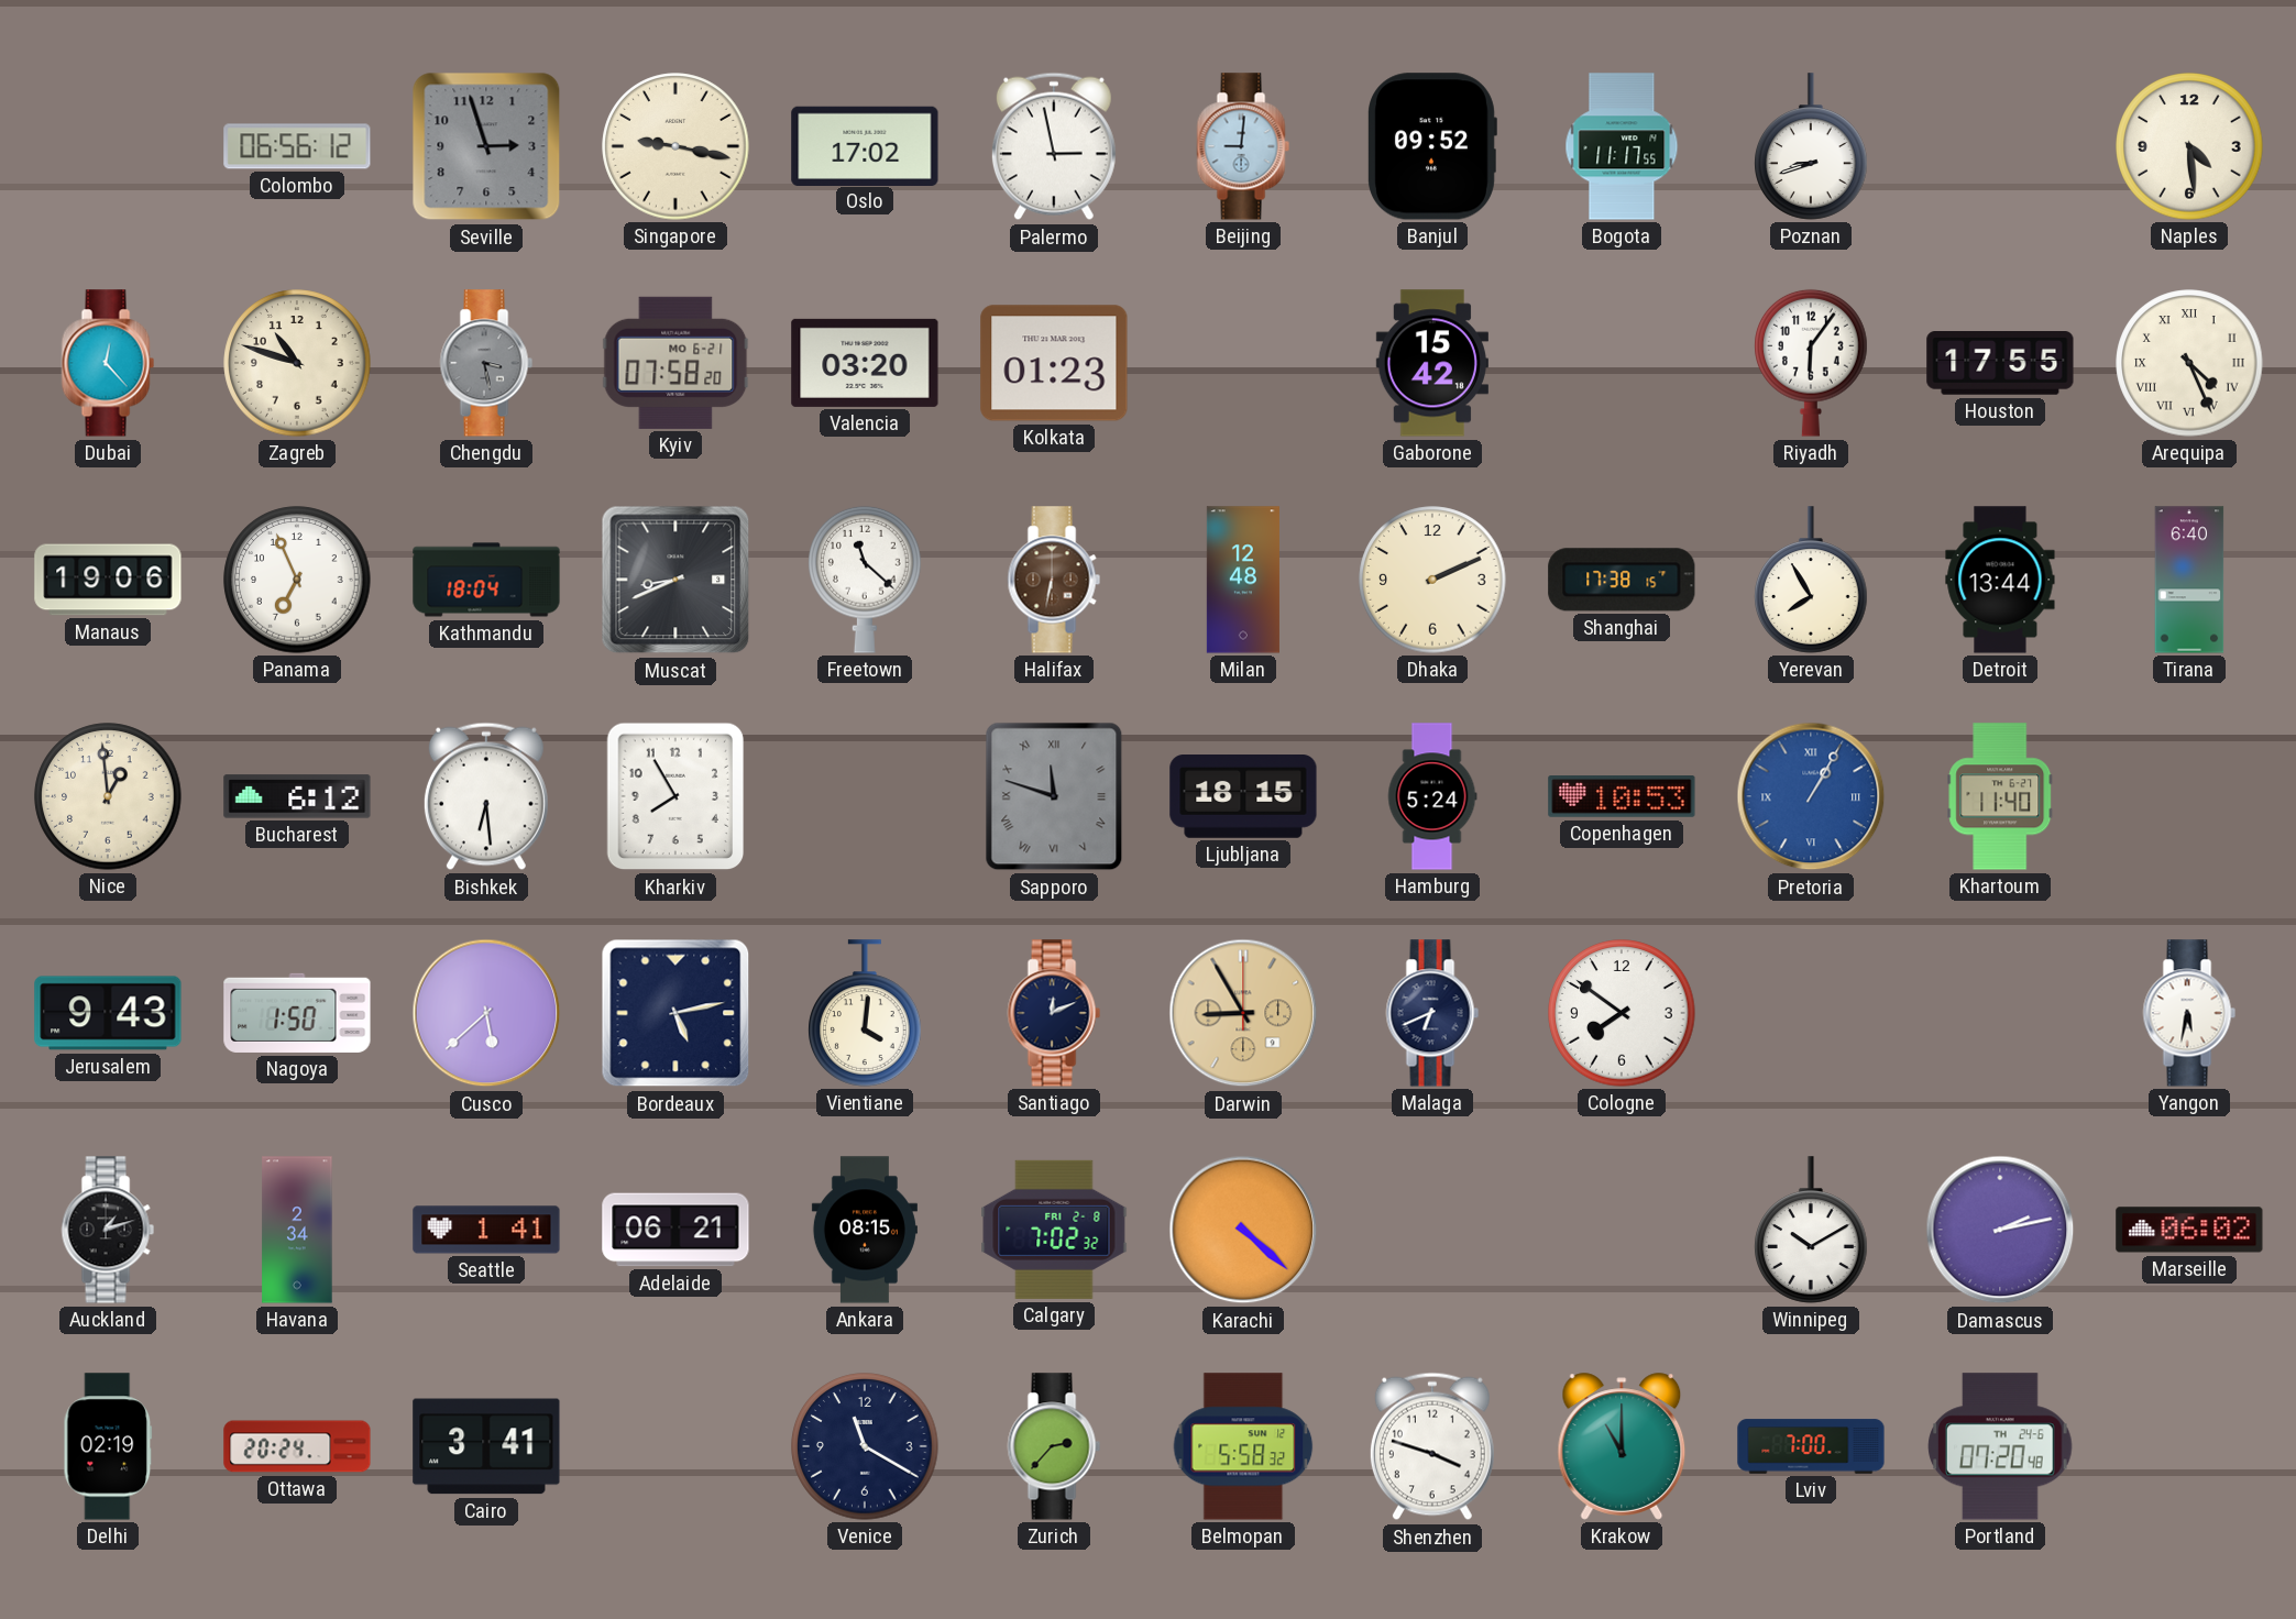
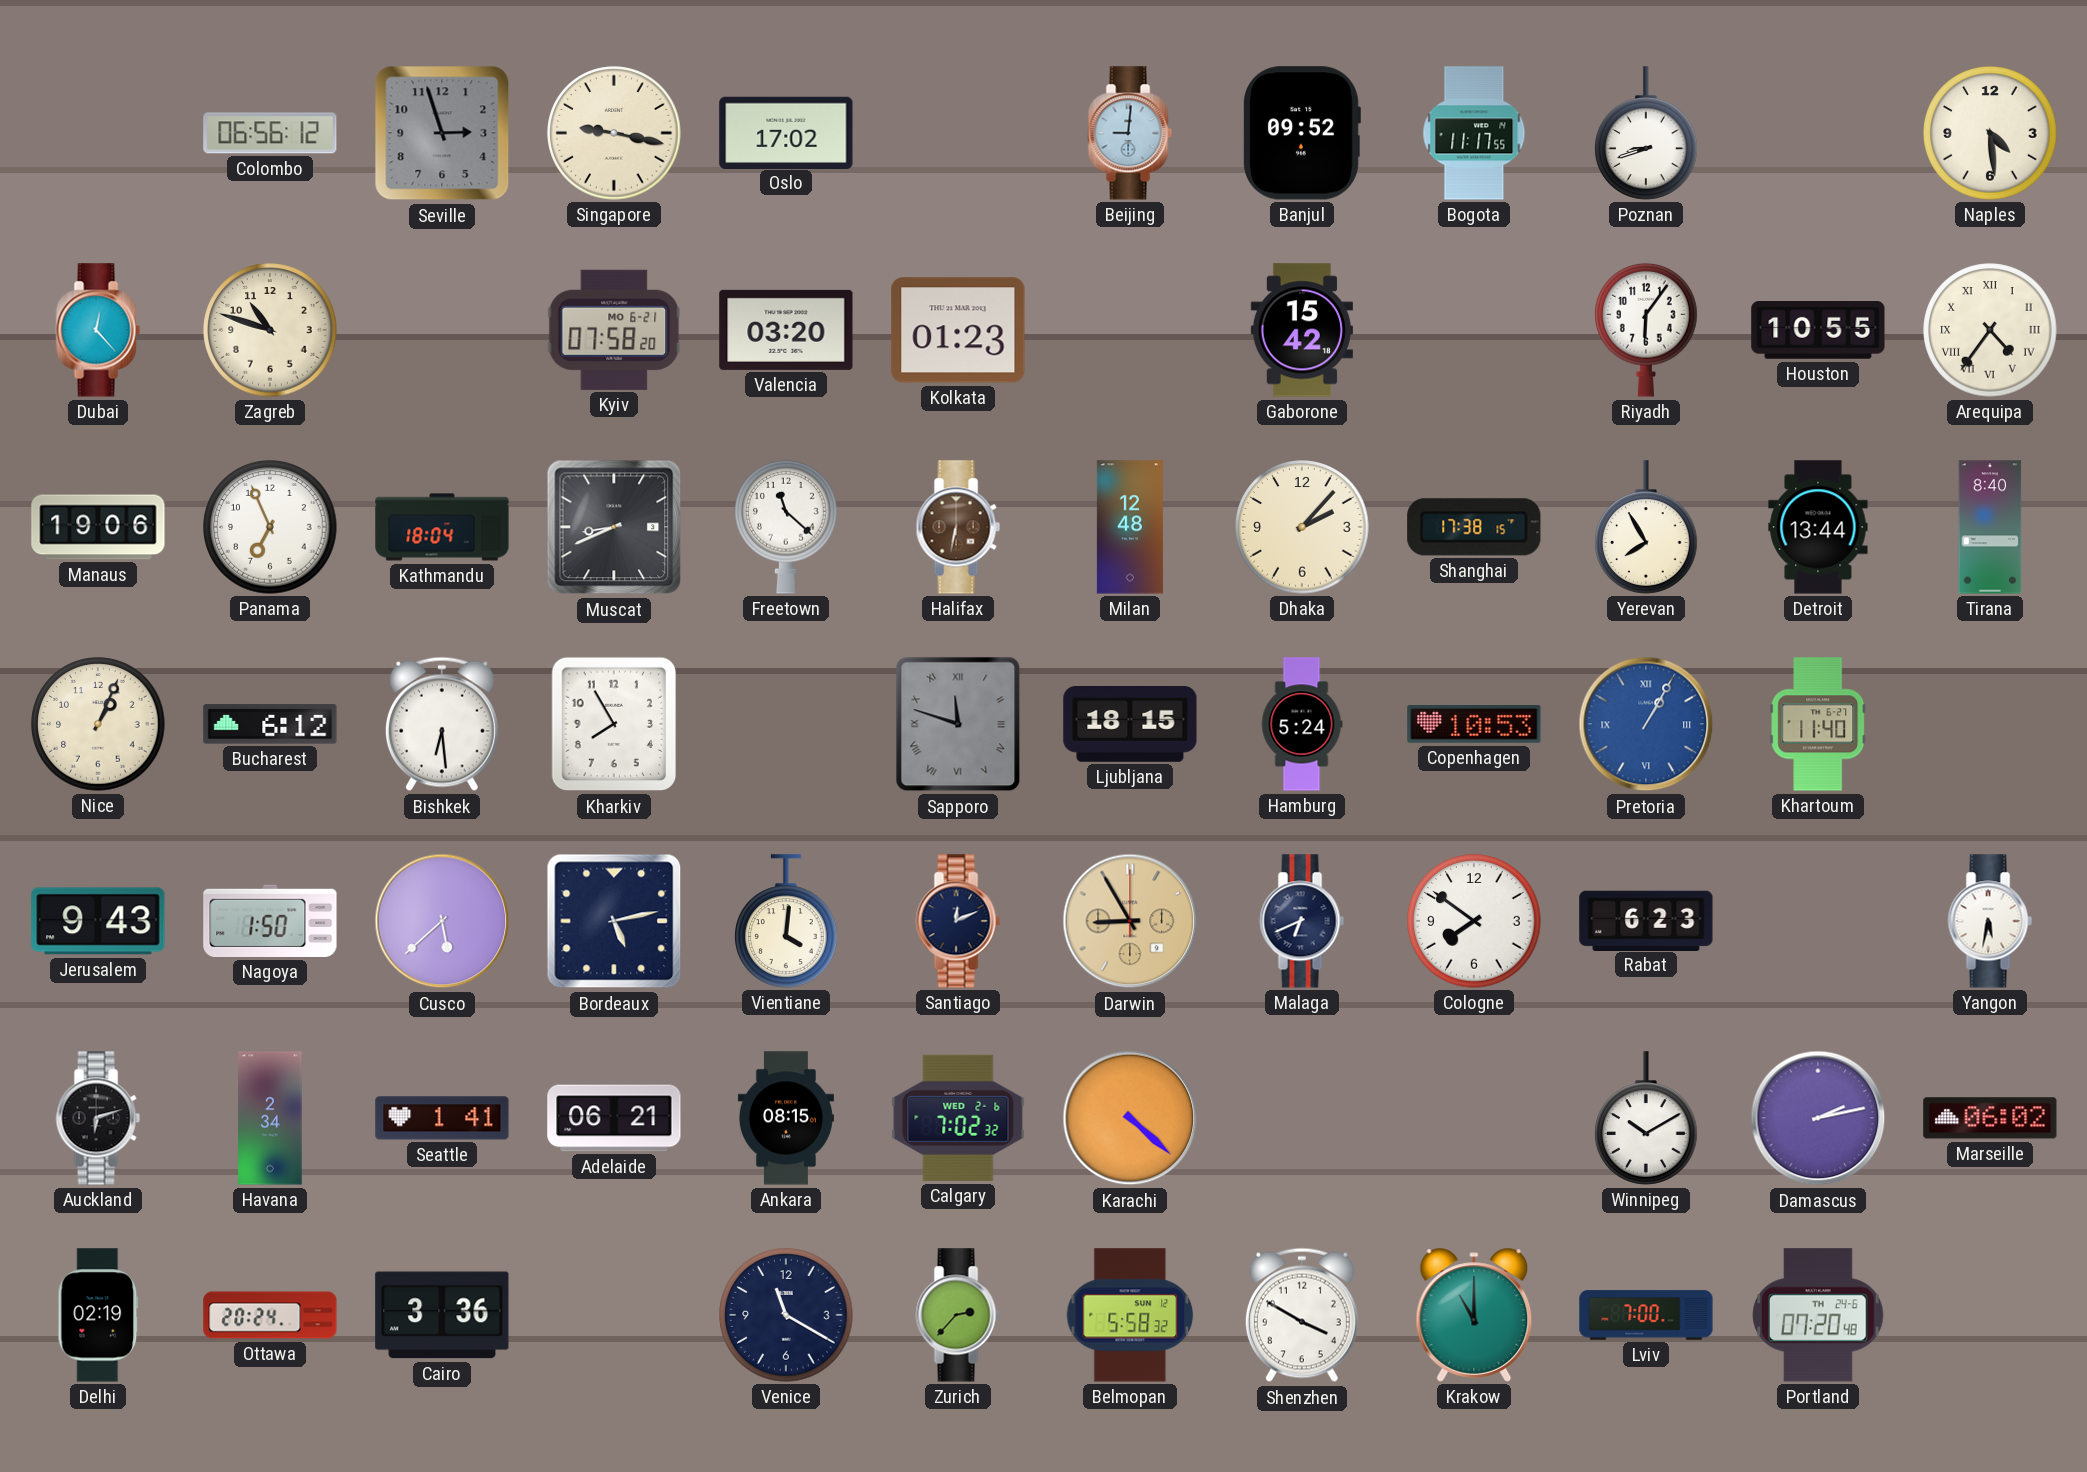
Palermo: 2:58 -> none (1054, 146)
Chengdu: 3:28 -> none (486, 363)
Houston: 17:55 -> 10:55 (1818, 330)
Arequipa: 4:26 -> 4:36 (1990, 330)
Dhaka: 2:11 -> 2:07 (1302, 527)
Tirana: 6:40 -> 8:40 (1990, 527)
Nice: 12:59 -> 1:04 (98, 724)
Rabat: none -> 6:23 (1646, 920)
Auckland: 1:12 -> 6:12 (98, 1118)
Calgary date: FRI 2-8 -> WED 2-6 (958, 1118)
Cairo: 3:41 -> 3:36 (442, 1315)
Shenzhen: 3:48 -> 3:50 (1302, 1315)
